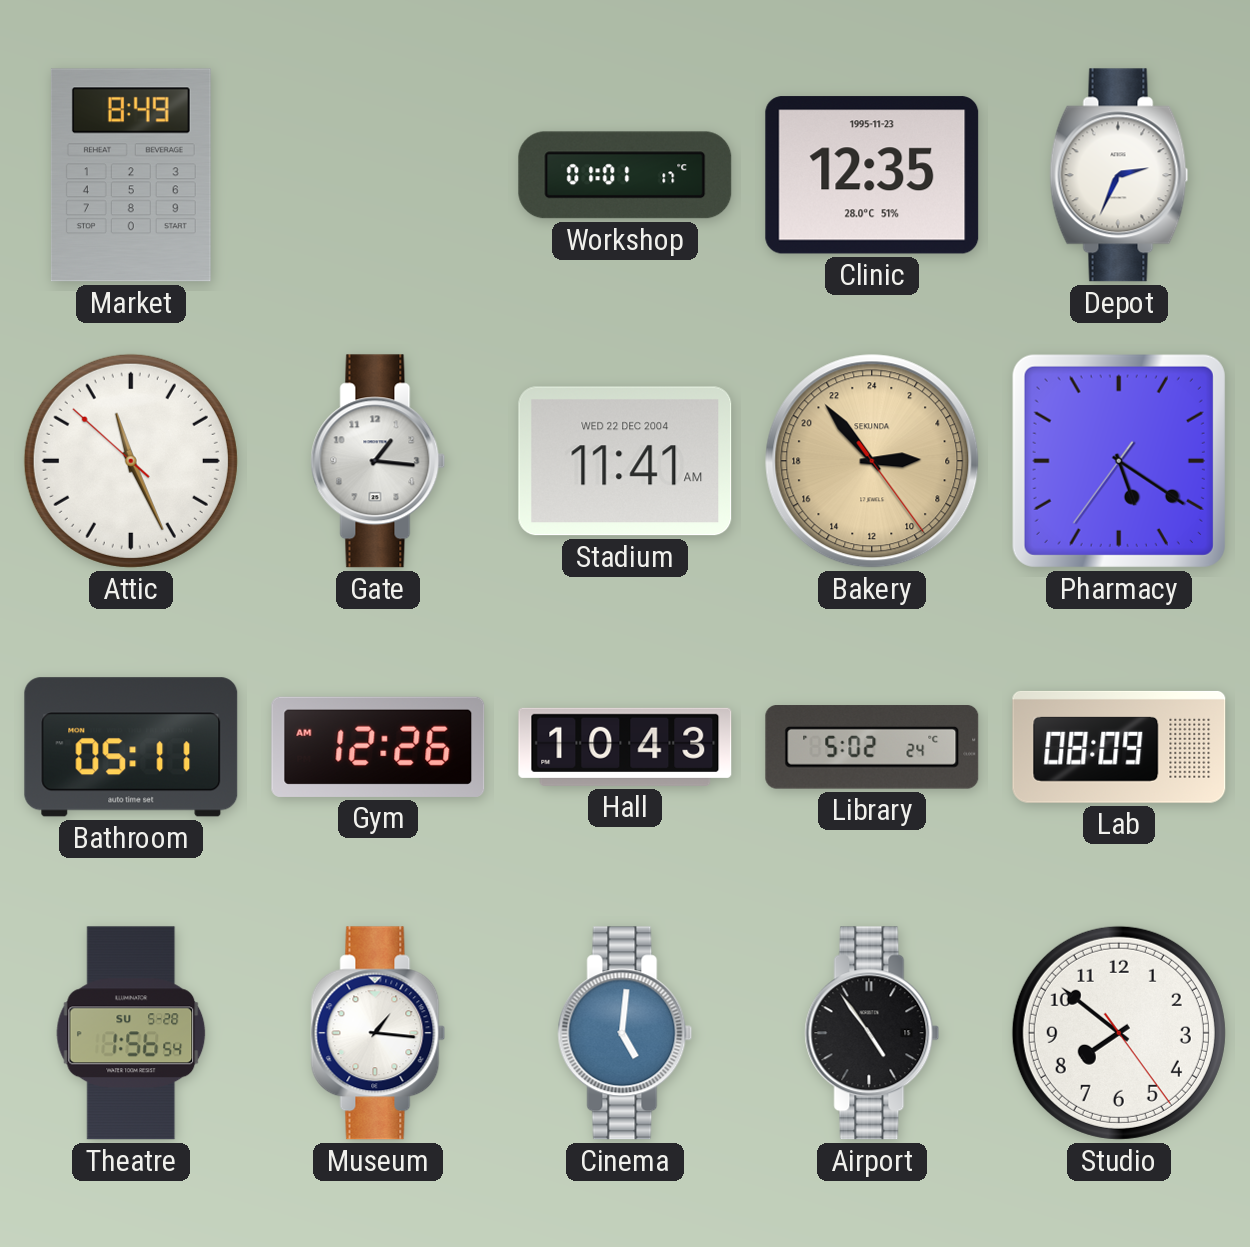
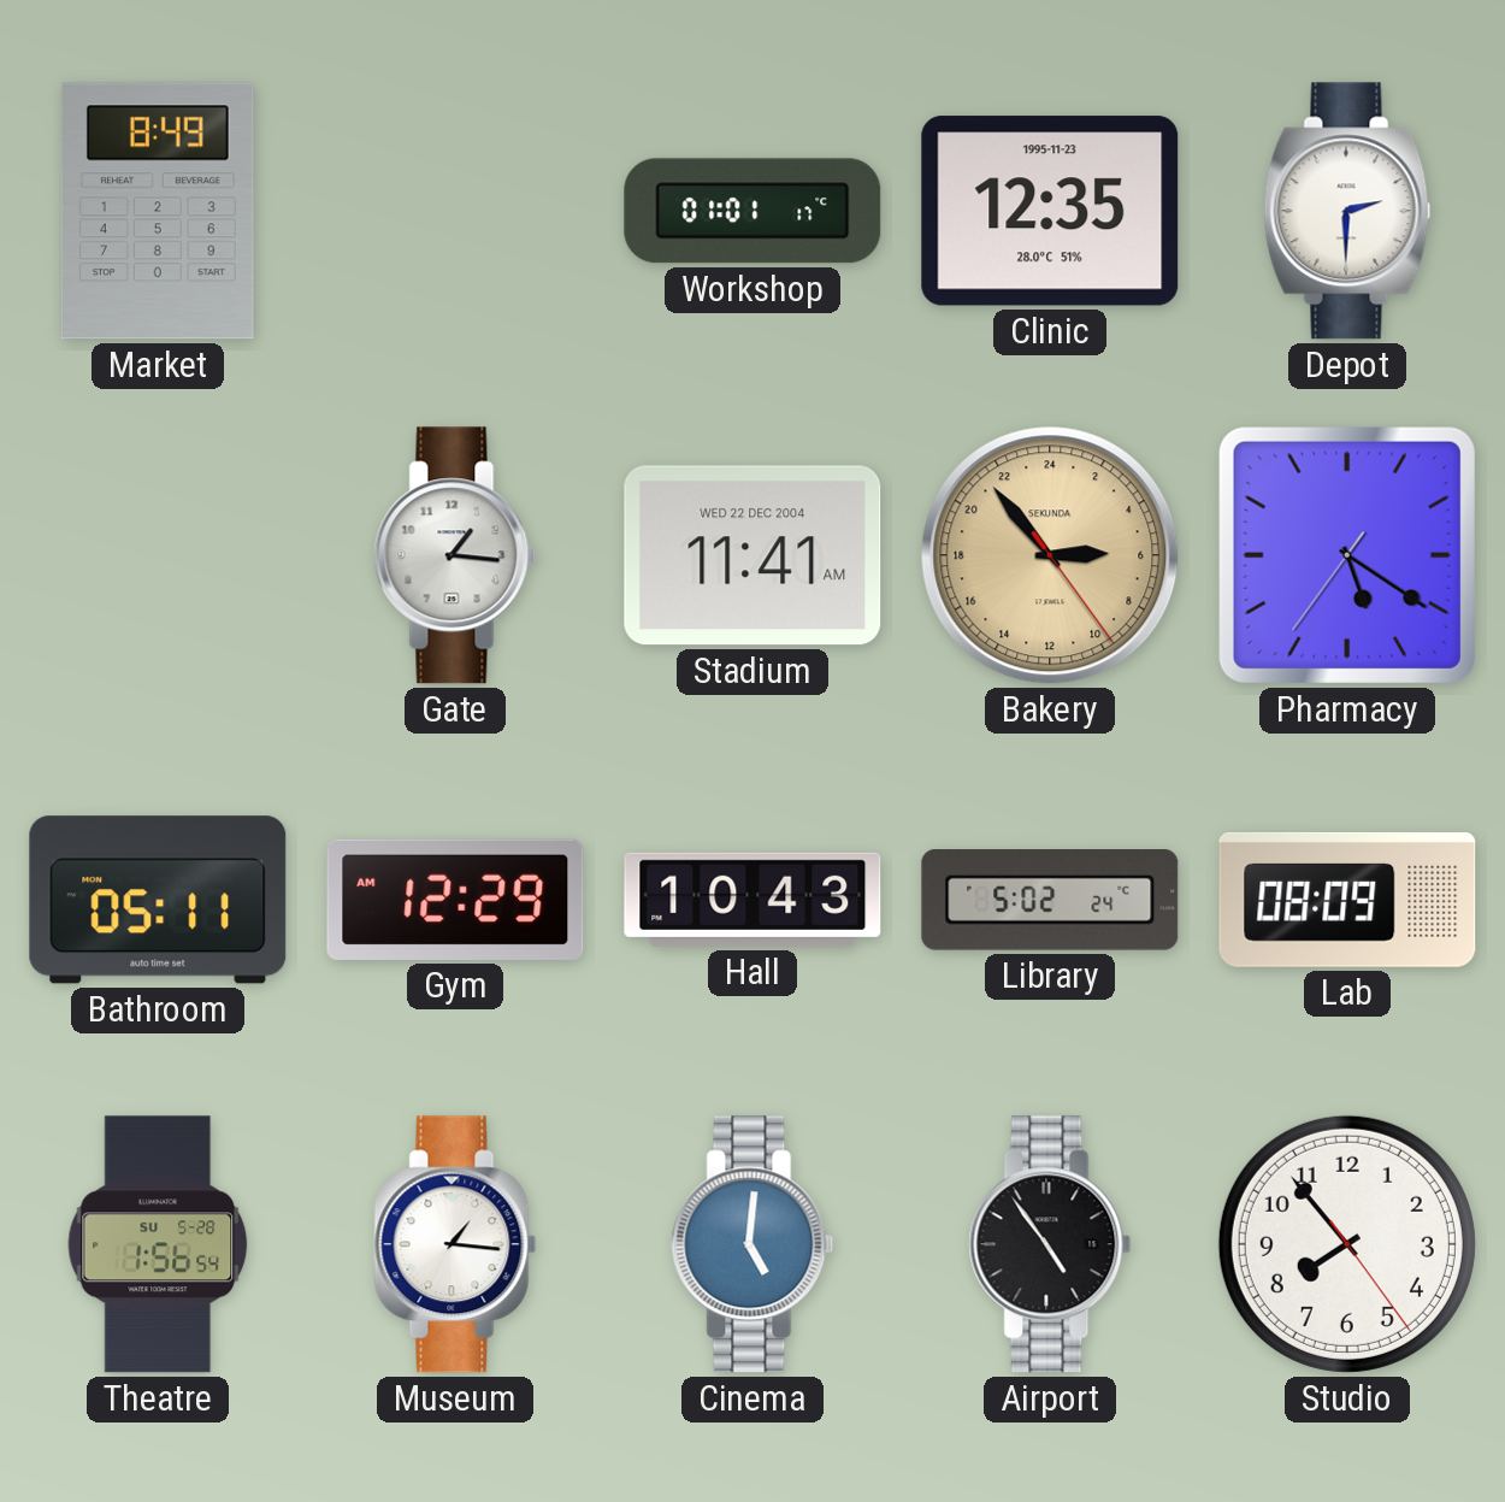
Depot: 2:34 -> 2:30 (1347, 211)
Attic: 11:25 -> none (131, 461)
Gym: 12:26 -> 12:29 (455, 900)
Studio: 7:51 -> 7:53 (1347, 1244)
